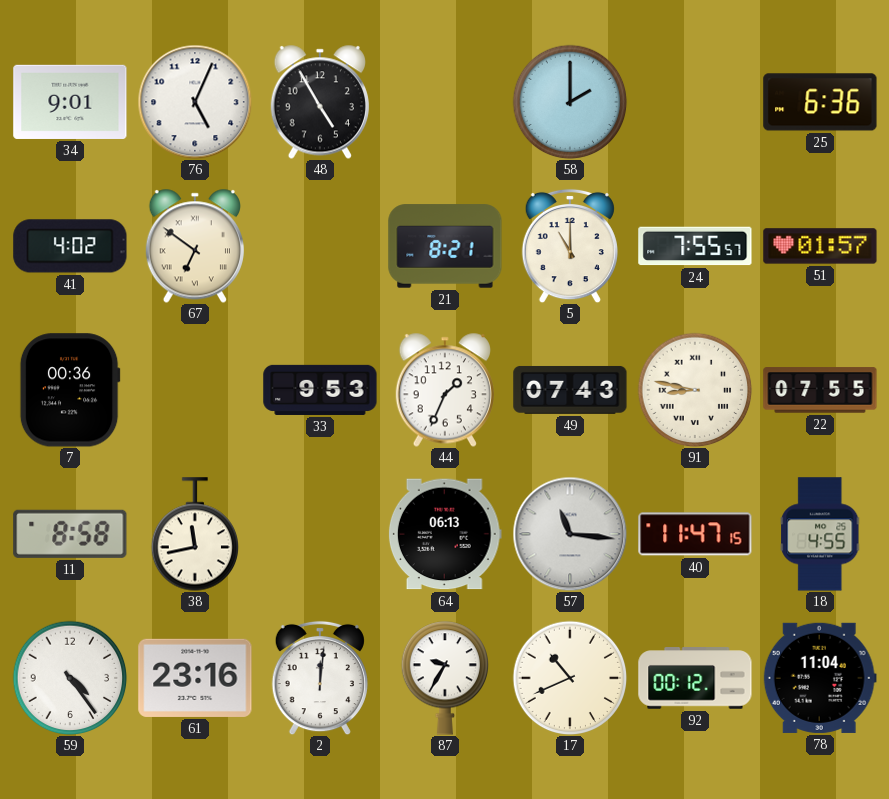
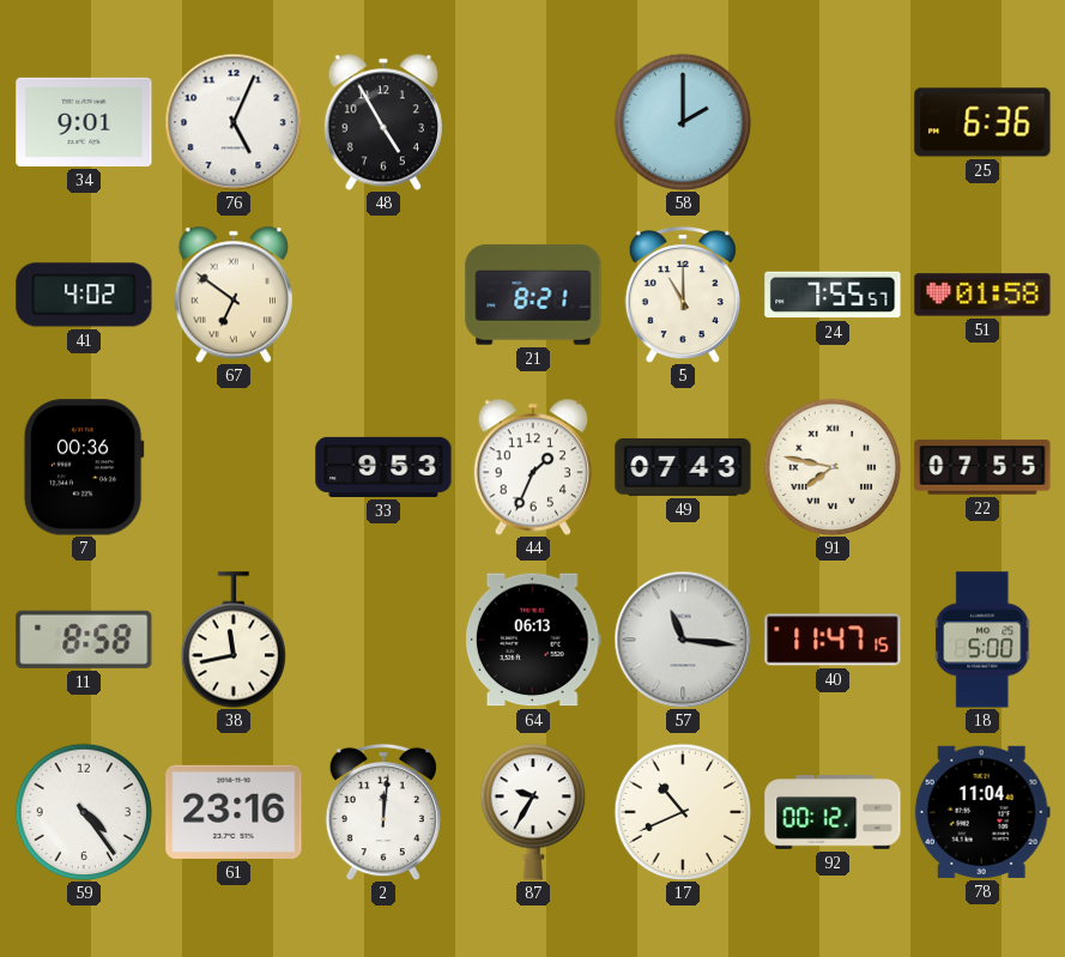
51: 01:57 -> 01:58 (982, 295)
91: 8:47 -> 7:47 (833, 467)
18: 4:55 -> 5:00 (982, 640)
